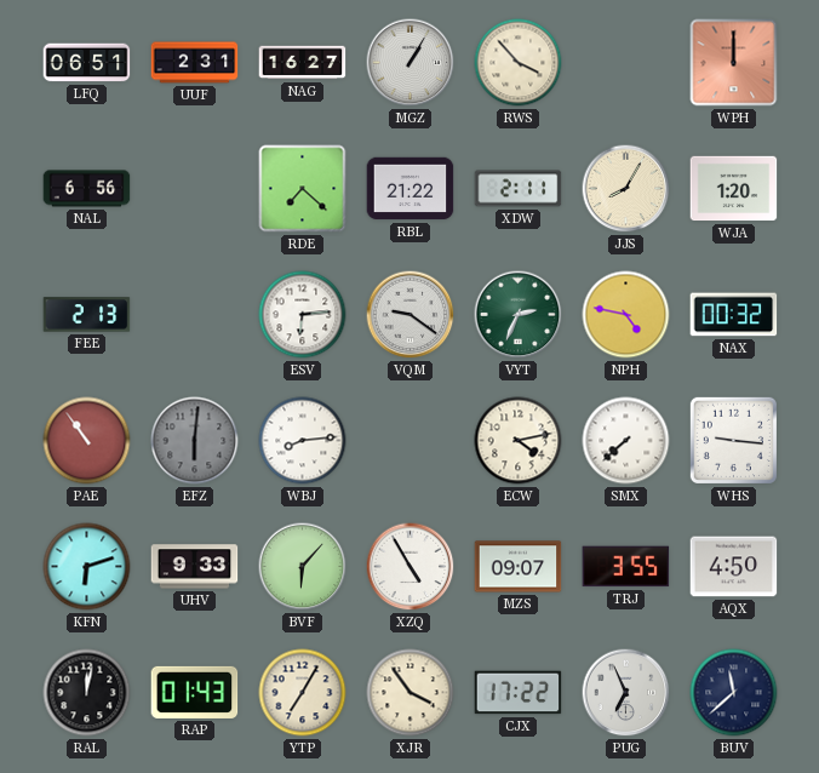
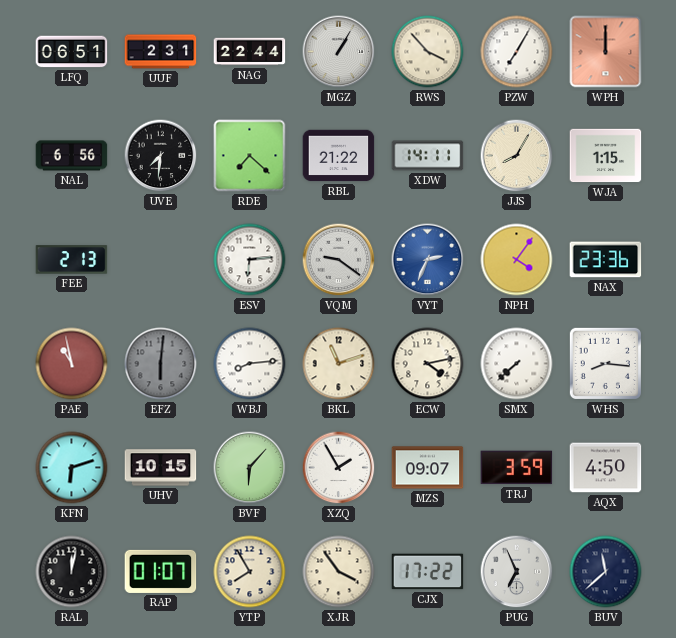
NAG: 16:27 -> 22:44 (250, 52)
PZW: none -> 7:05 (517, 52)
UVE: none -> 7:31 (161, 156)
XDW: 2:11 -> 14:11 (428, 156)
WJA: 1:20 -> 1:15 (606, 156)
VYT dial: green -> blue (428, 260)
NPH: 4:47 -> 4:06 (517, 260)
NAX: 00:32 -> 23:36 (606, 260)
PAE: 10:54 -> 10:58 (72, 364)
BKL: none -> 11:12 (339, 364)
WHS: 9:16 -> 8:16 (605, 363)
UHV: 9:33 -> 10:15 (161, 468)
XZQ: 4:55 -> 1:55 (339, 468)
TRJ: 3:55 -> 3:59 (517, 468)
RAP: 01:43 -> 01:07 (161, 571)
YTP: 7:05 -> 7:55 (250, 572)
